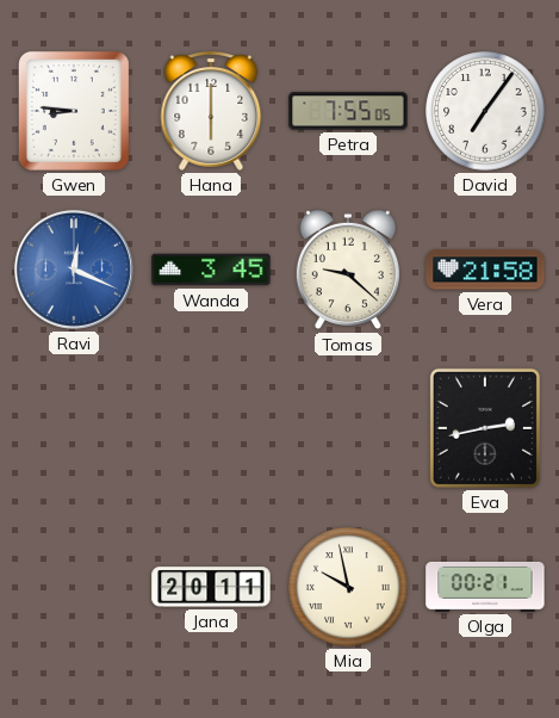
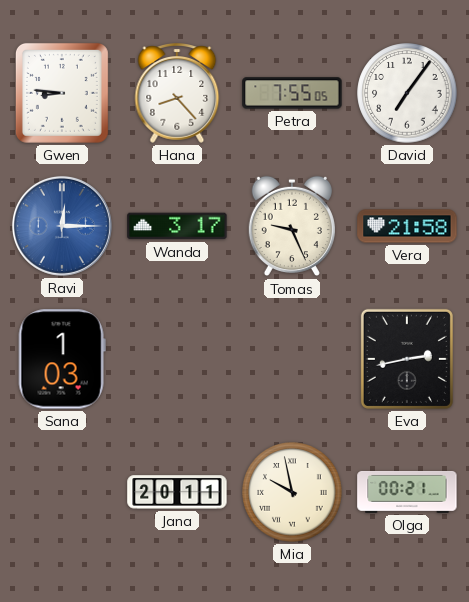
Hana: 6:00 -> 8:23 (177, 93)
Ravi: 12:19 -> 12:15 (62, 226)
Wanda: 3:45 -> 3:17 (177, 226)
Tomas: 9:22 -> 9:26 (292, 226)
Sana: none -> 1:03 (62, 359)
